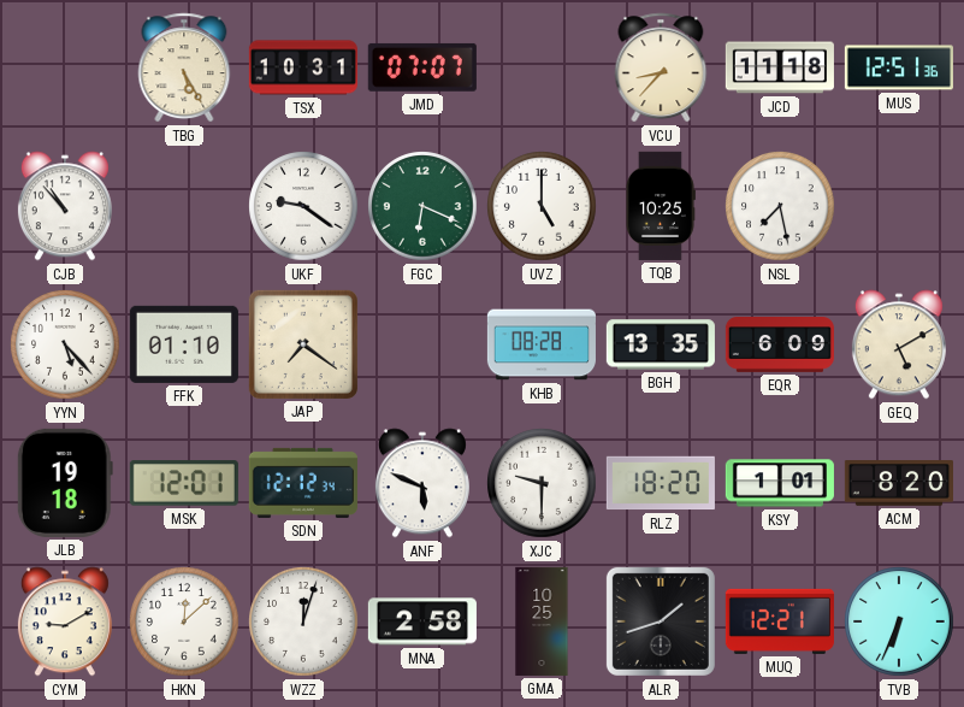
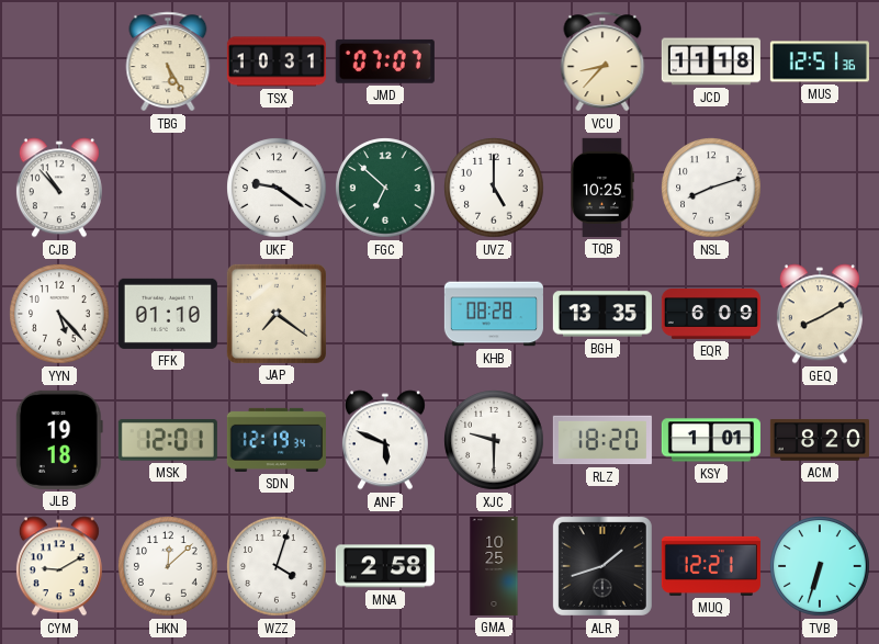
FGC: 6:19 -> 6:52 (385, 188)
NSL: 7:28 -> 8:12 (711, 188)
GEQ: 5:10 -> 8:10 (820, 314)
SDN: 12:12 -> 12:19 (277, 440)
WZZ: 12:03 -> 4:03 (277, 566)
TVB: 6:34 -> 6:33 (820, 566)
